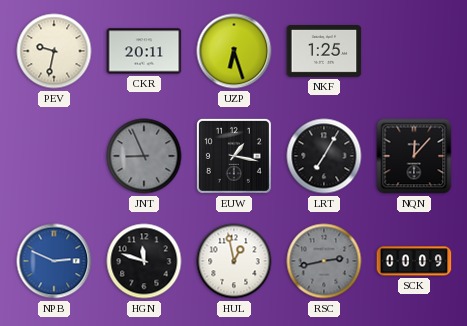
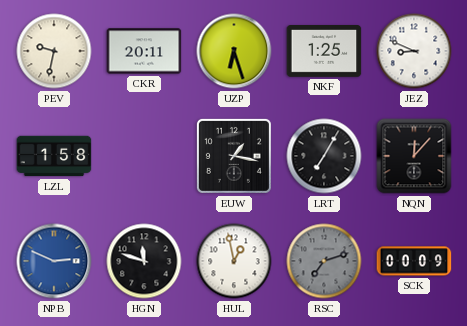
JEZ: none -> 8:49 (414, 51)
LZL: none -> 1:58 (54, 156)
JNT: 8:56 -> none (144, 156)
RSC: 2:43 -> 7:12 (324, 261)
